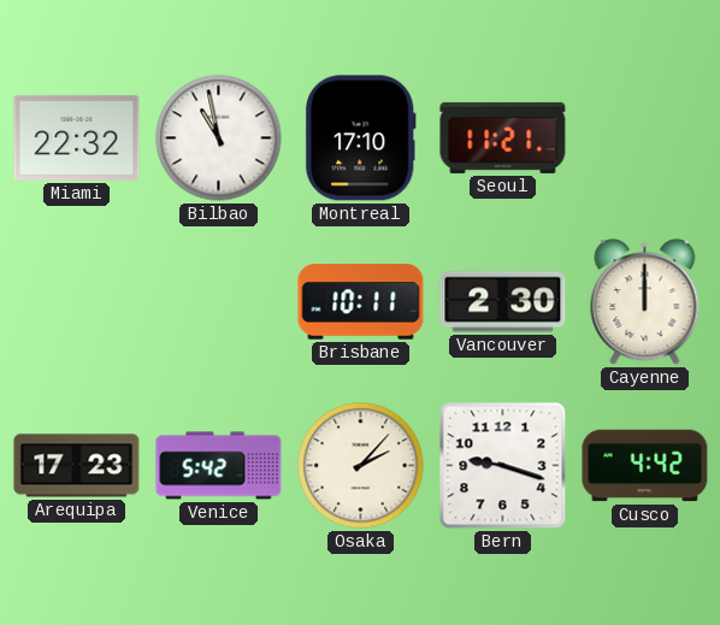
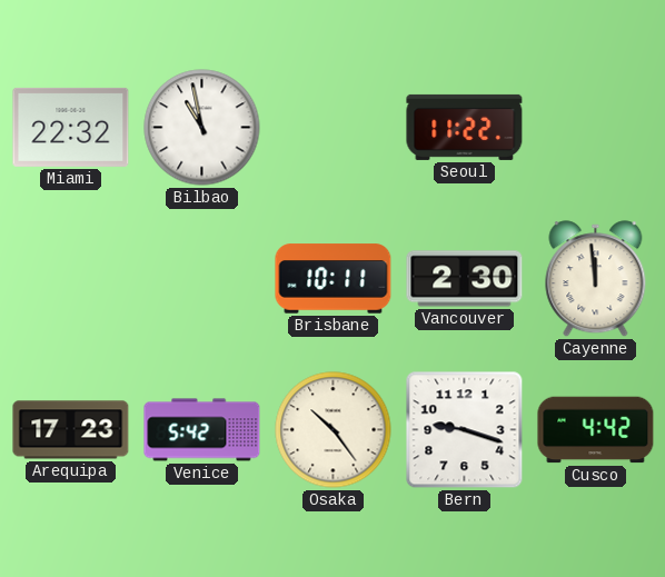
Montreal: 17:10 -> none (360, 138)
Seoul: 11:21 -> 11:22 (465, 127)
Cayenne: 12:00 -> 11:59 (596, 279)
Osaka: 2:07 -> 10:24 (334, 430)
